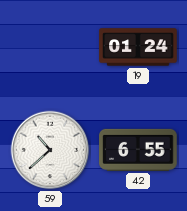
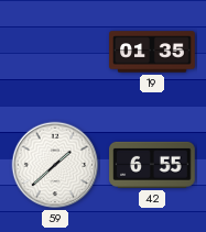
19: 01:24 -> 01:35 (152, 52)
59: 10:38 -> 1:38 (55, 165)
